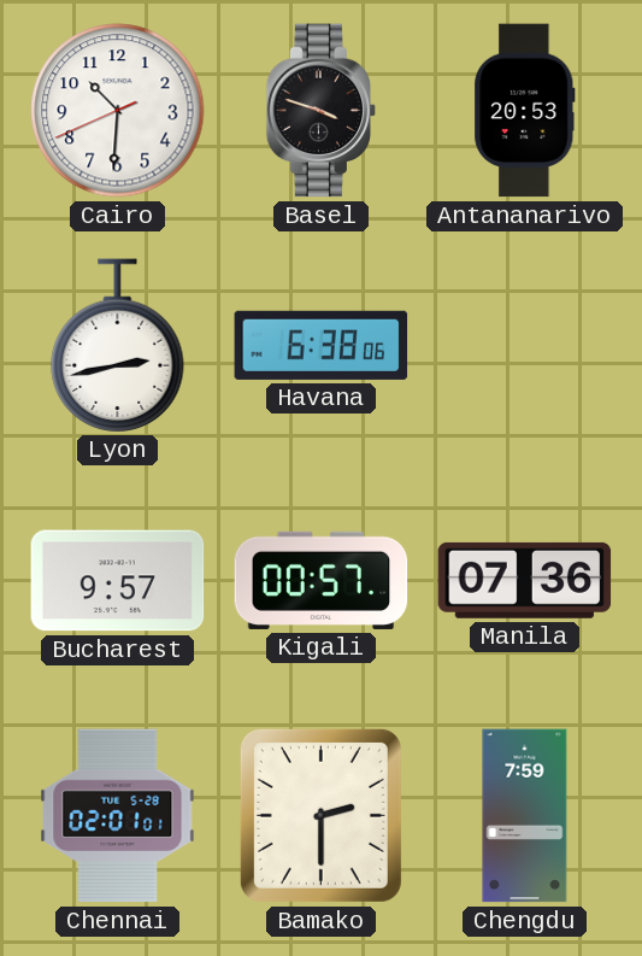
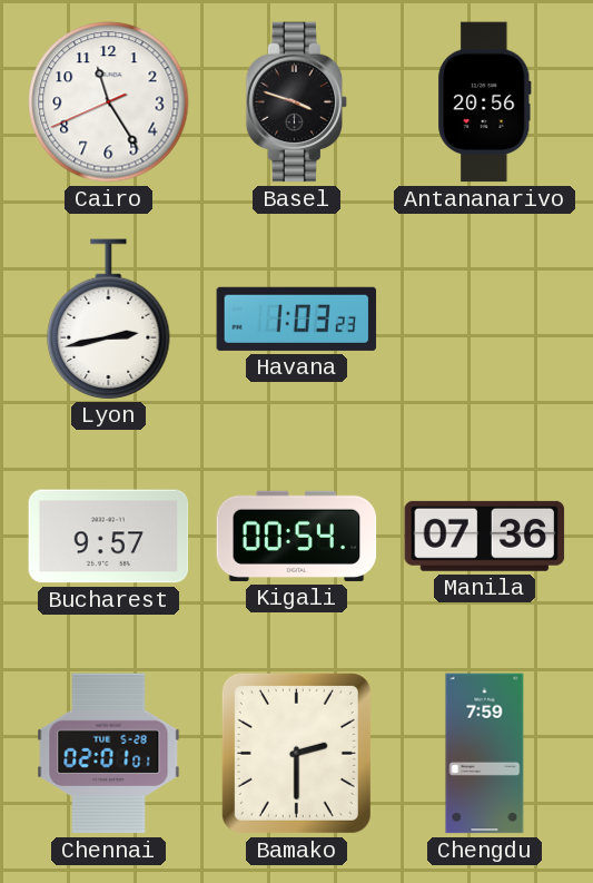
Cairo: 10:30 -> 11:24 (109, 102)
Antananarivo: 20:53 -> 20:56 (485, 102)
Havana: 6:38 -> 1:03 (297, 318)
Kigali: 00:57 -> 00:54 (297, 536)
